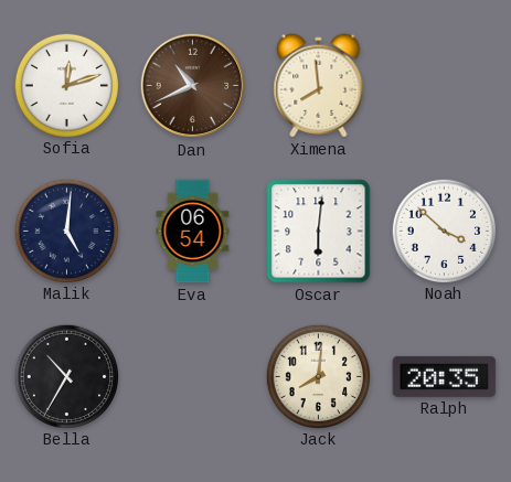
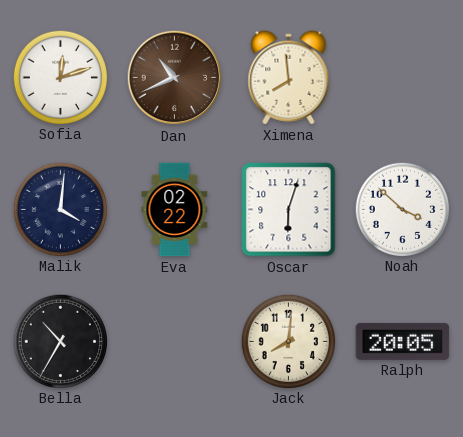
Malik: 5:01 -> 4:01 (60, 209)
Eva: 06:54 -> 02:22 (175, 210)
Oscar: 6:01 -> 6:03 (289, 210)
Ralph: 20:35 -> 20:05 (403, 341)
